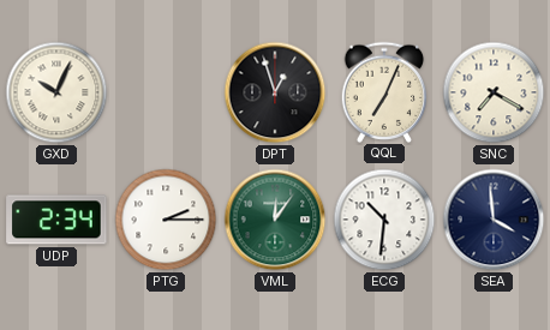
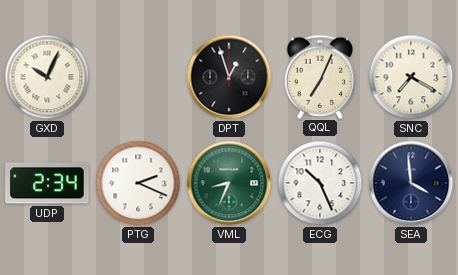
PTG: 2:15 -> 2:19 (138, 183)
VML: 12:06 -> 8:34 (229, 183)
ECG: 10:31 -> 10:26 (320, 183)
